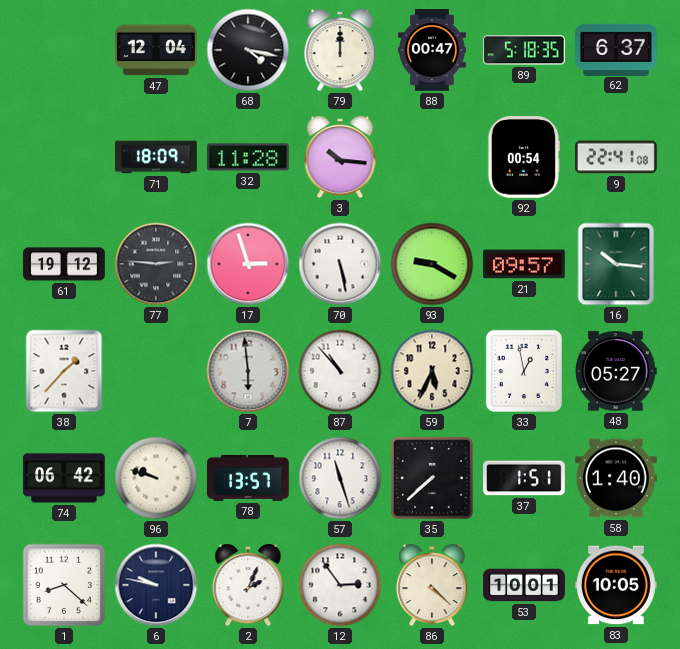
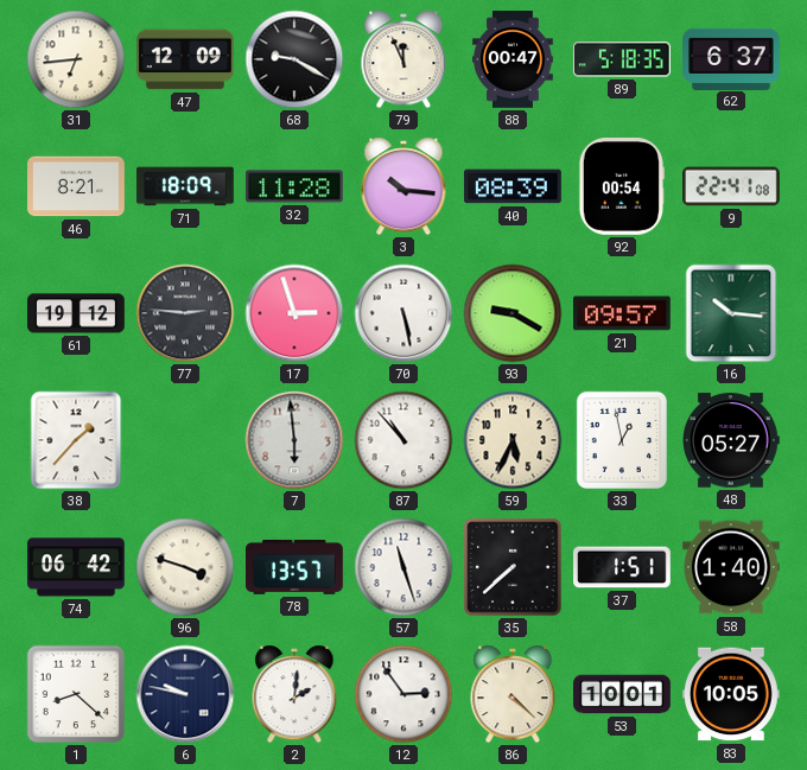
31: none -> 6:44 (76, 59)
47: 12:04 -> 12:09 (185, 59)
68: 4:17 -> 9:20 (294, 59)
79: 12:00 -> 11:56 (403, 59)
46: none -> 8:21 (77, 186)
40: none -> 08:39 (514, 186)
96: 9:48 -> 3:48 (185, 567)
2: 2:04 -> 2:01 (294, 694)
